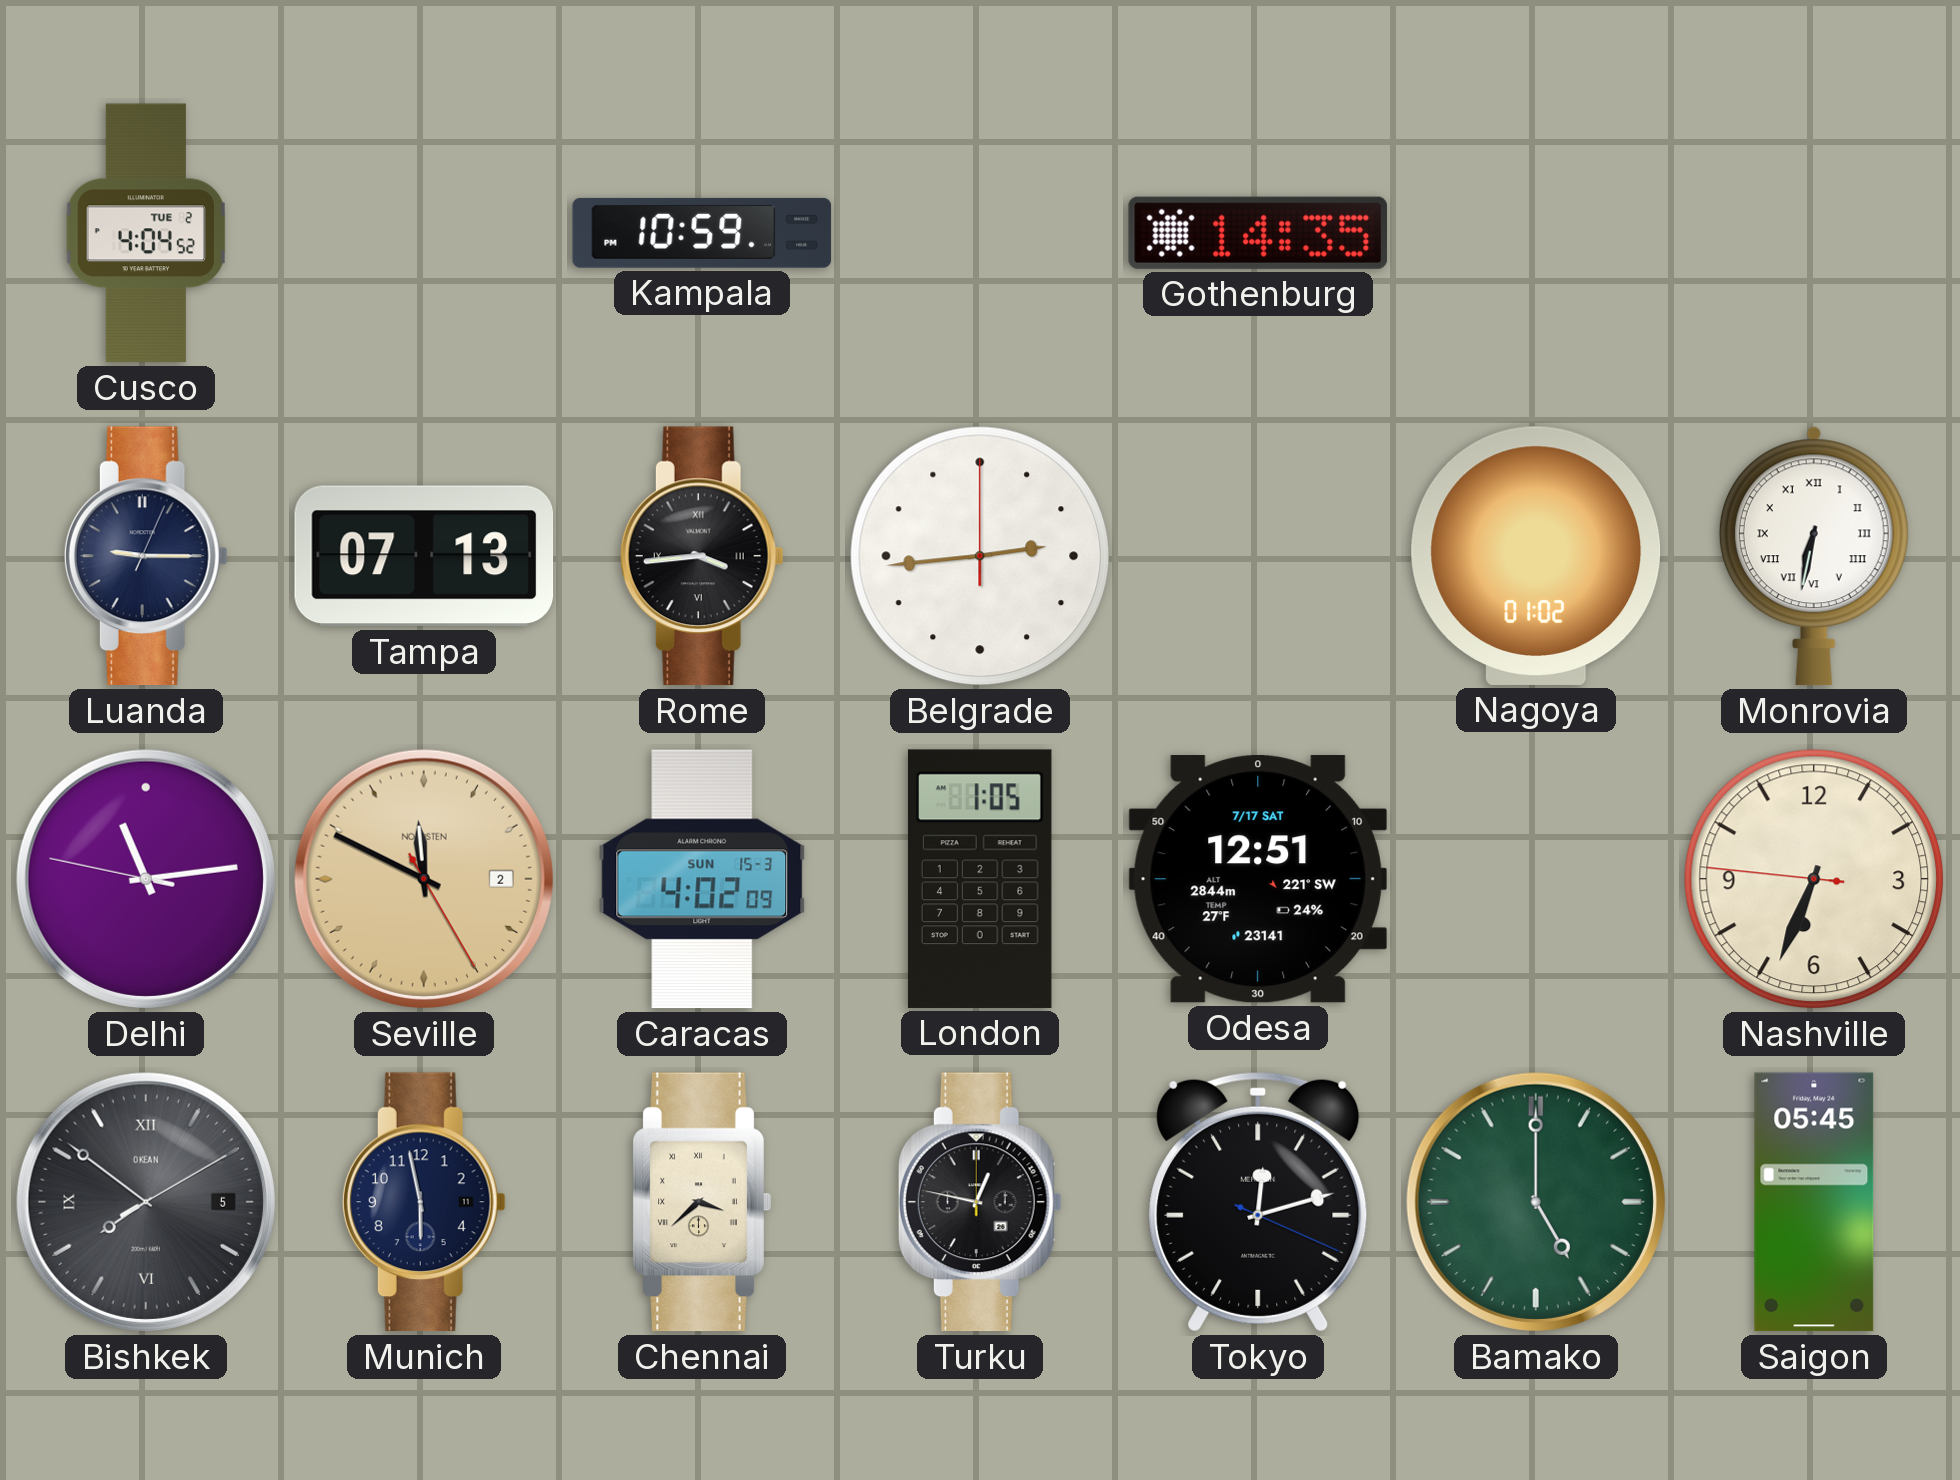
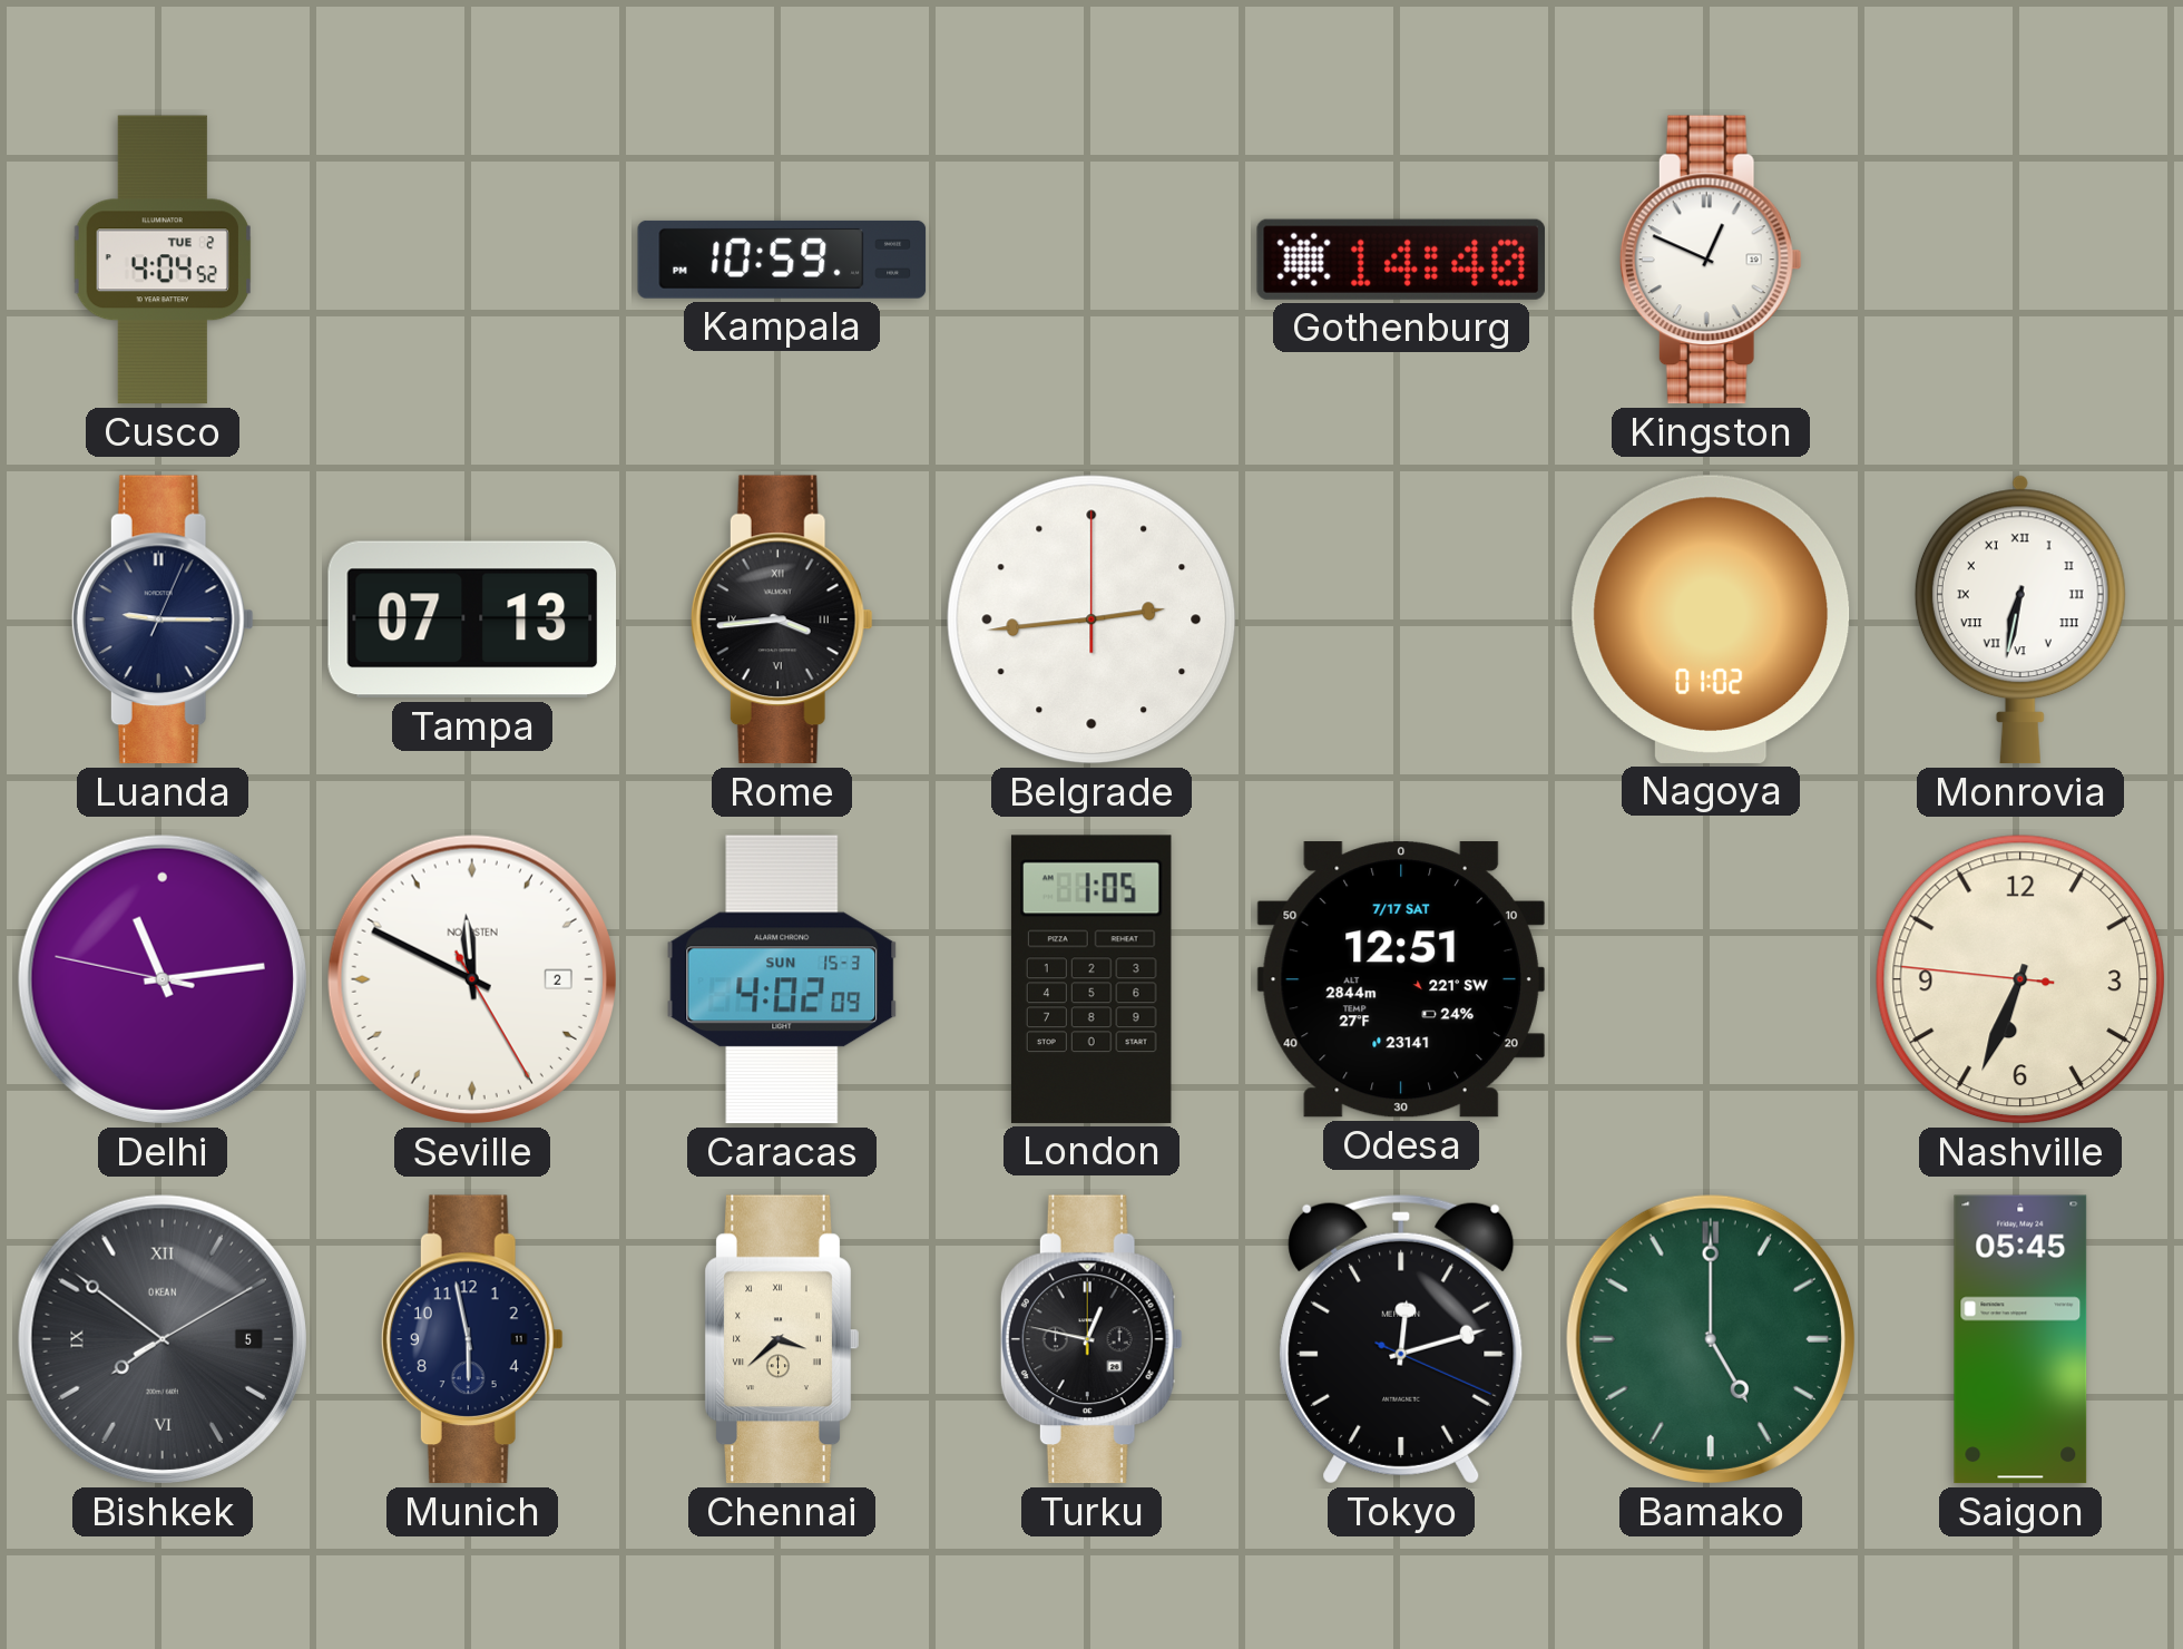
Gothenburg: 14:35 -> 14:40 (1401, 260)
Kingston: none -> 12:49 (1711, 260)
Seville dial: champagne -> white (472, 979)
